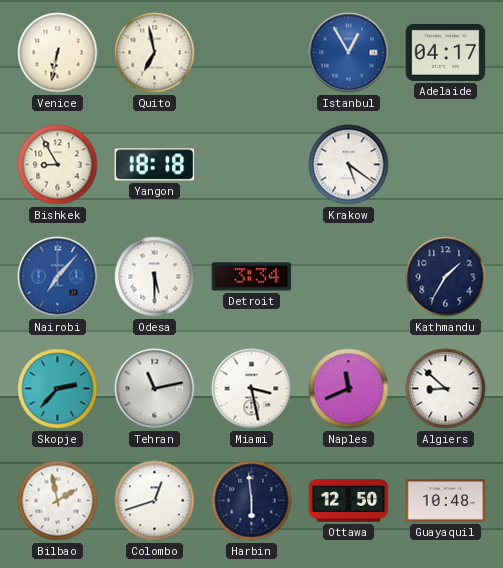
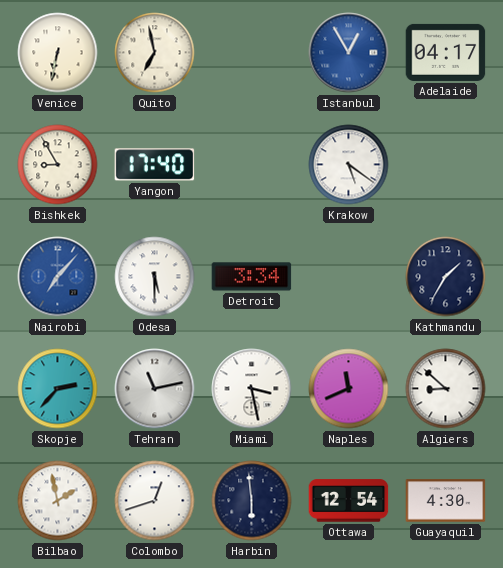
Yangon: 18:18 -> 17:40 (155, 165)
Ottawa: 12:50 -> 12:54 (349, 501)
Guayaquil: 10:48 -> 4:30 (446, 501)
